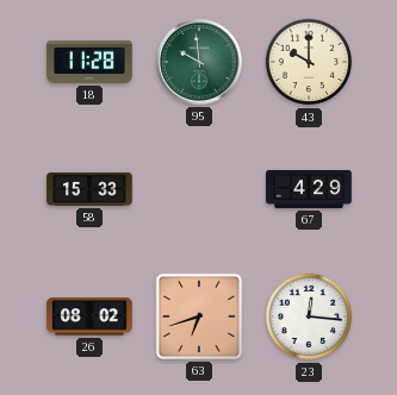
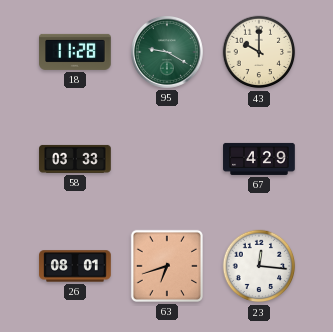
95: 9:59 -> 9:20 (168, 53)
58: 15:33 -> 03:33 (75, 159)
26: 08:02 -> 08:01 (75, 266)
